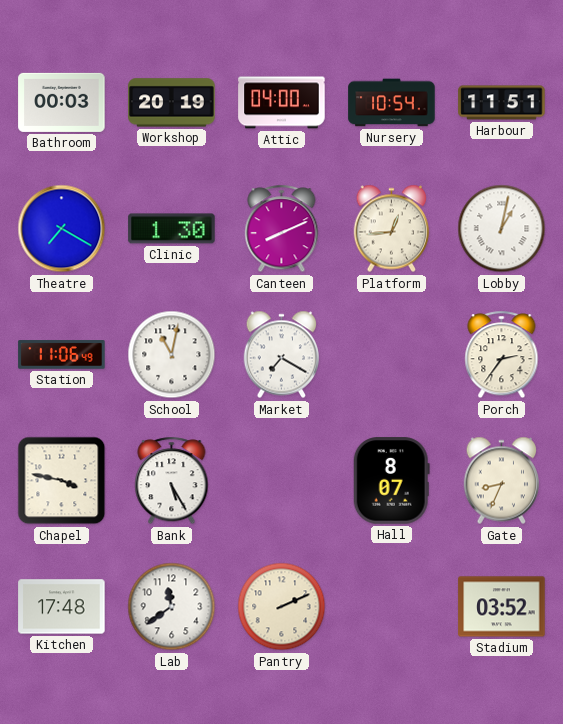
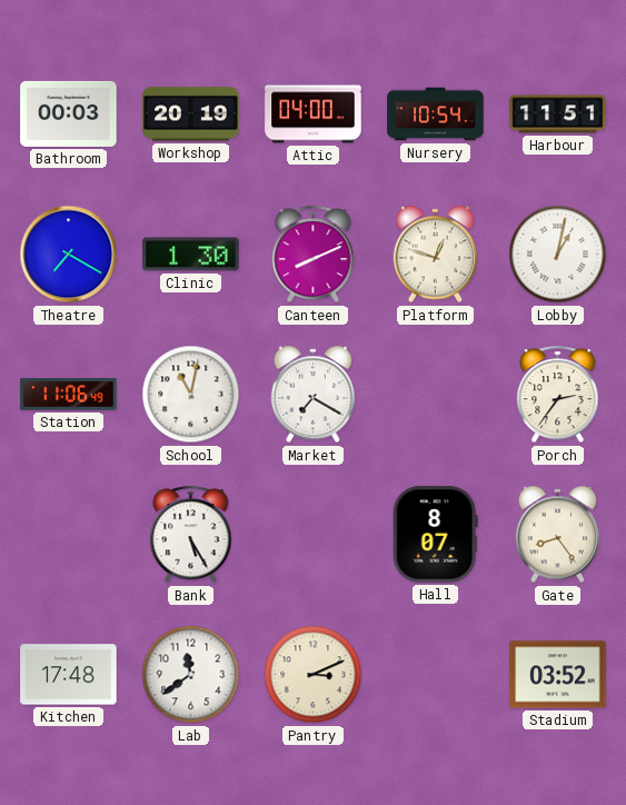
Platform: 12:44 -> 12:48 (436, 255)
Chapel: 3:47 -> none (62, 481)
Gate: 8:34 -> 8:24 (558, 535)
Pantry: 2:11 -> 3:11 (314, 675)
